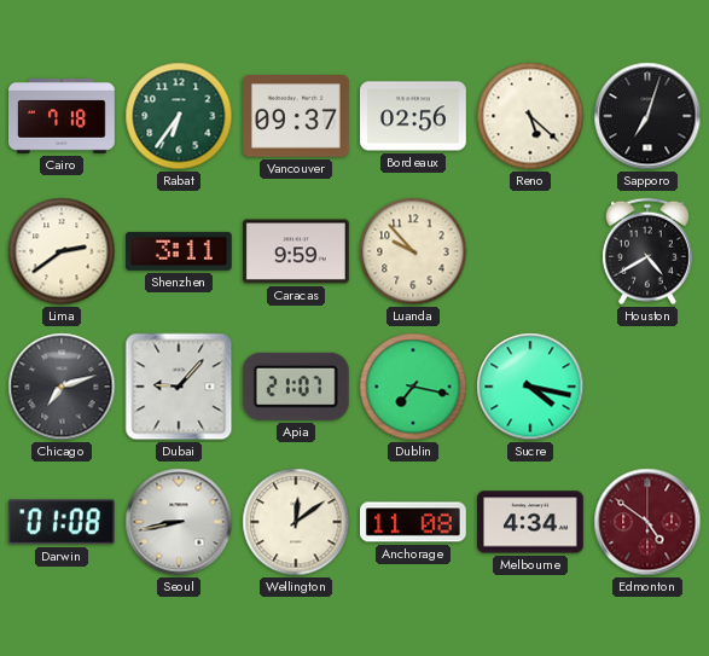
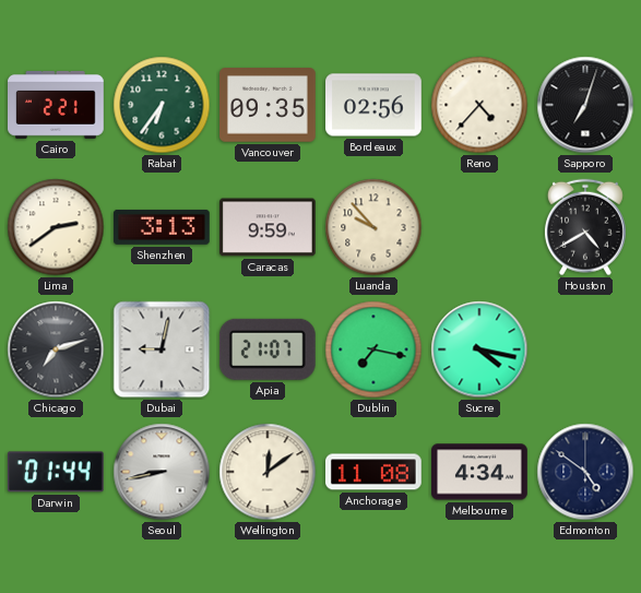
Cairo: 7:18 -> 2:21 (57, 105)
Vancouver: 09:37 -> 09:35 (269, 105)
Reno: 5:22 -> 4:37 (479, 105)
Shenzhen: 3:11 -> 3:13 (163, 227)
Dubai: 9:07 -> 9:02 (162, 349)
Darwin: 01:08 -> 01:44 (56, 472)
Edmonton dial: burgundy -> navy (585, 472)
